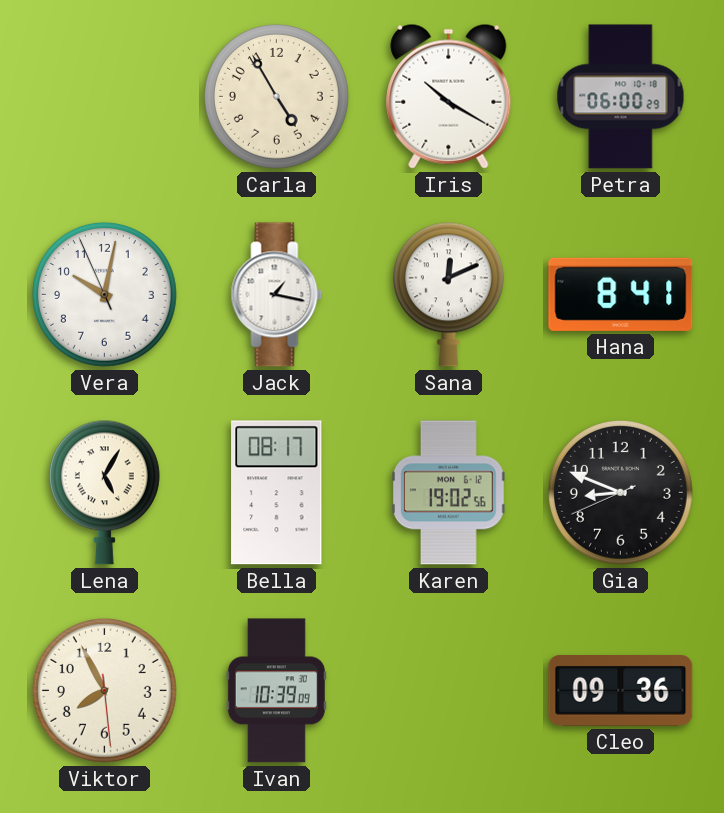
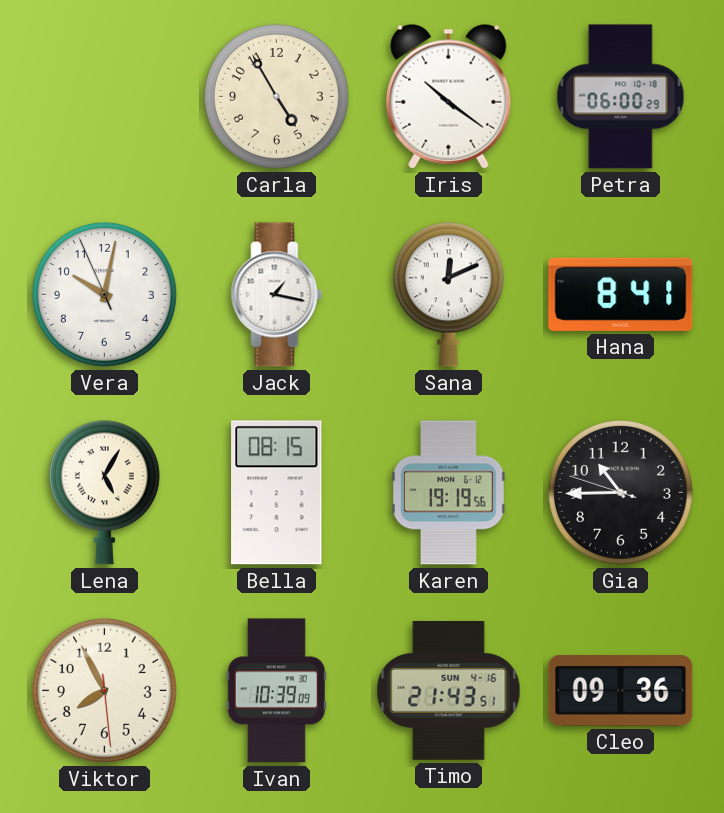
Iris: 10:20 -> 10:21 (449, 96)
Bella: 08:17 -> 08:15 (277, 493)
Karen: 19:02 -> 19:19 (449, 493)
Gia: 8:48 -> 10:44 (620, 492)
Timo: none -> 21:43 (449, 691)
